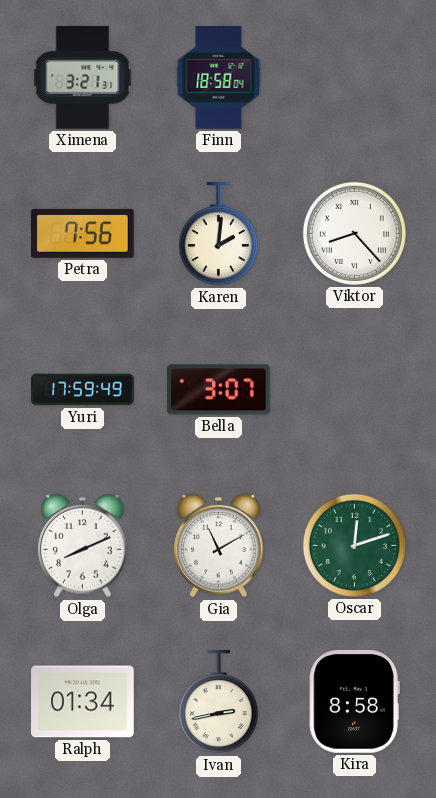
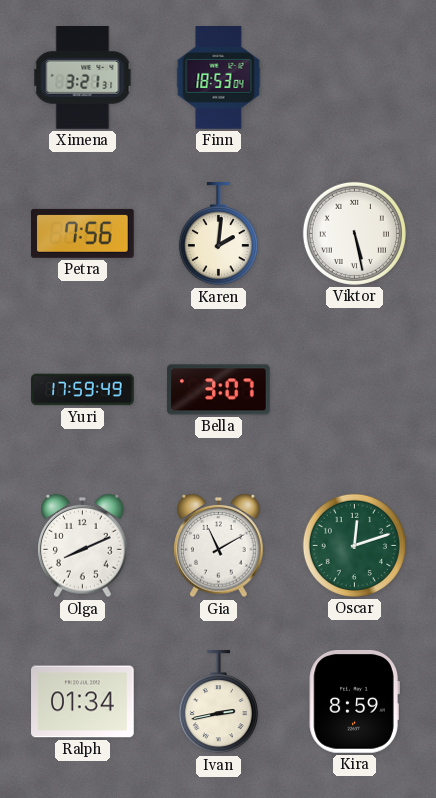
Finn: 18:58 -> 18:53 (219, 78)
Viktor: 8:23 -> 5:28 (354, 233)
Kira: 8:58 -> 8:59 (354, 701)
